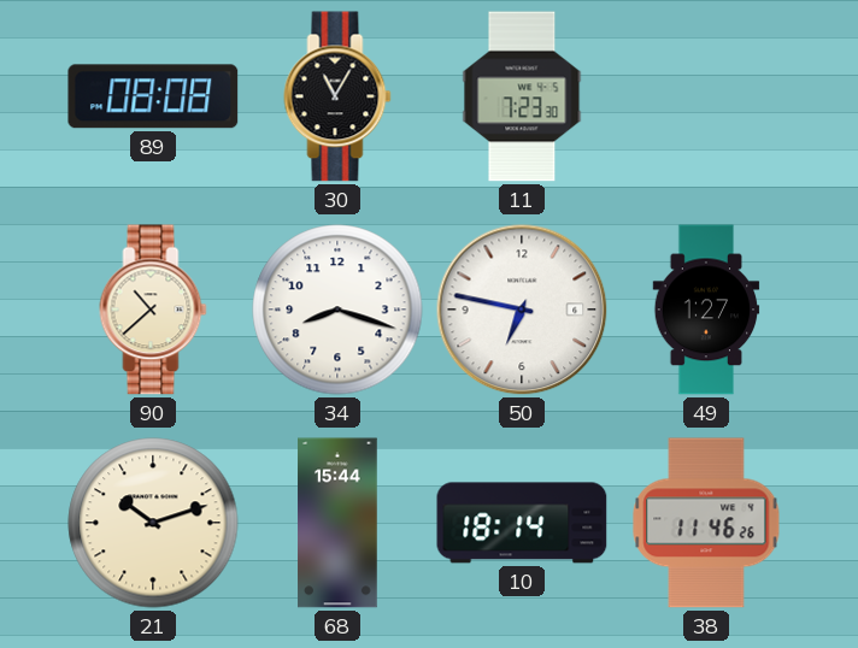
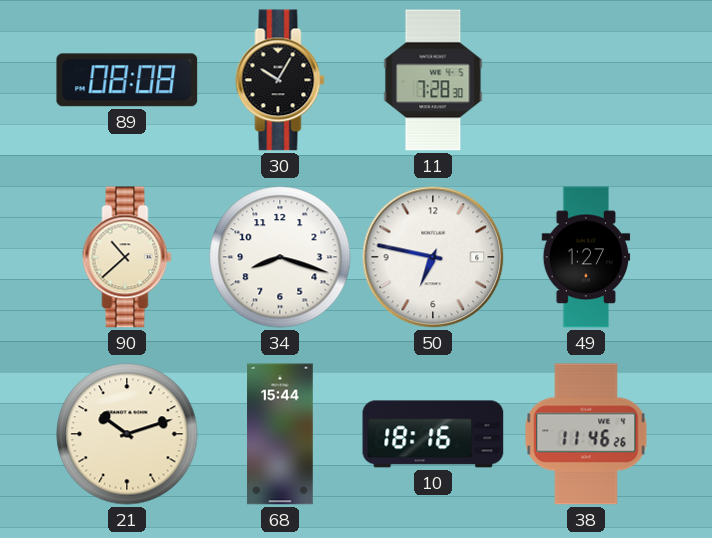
30: 11:05 -> 10:05 (280, 80)
11: 7:23 -> 7:28 (433, 80)
10: 18:14 -> 18:16 (433, 434)
